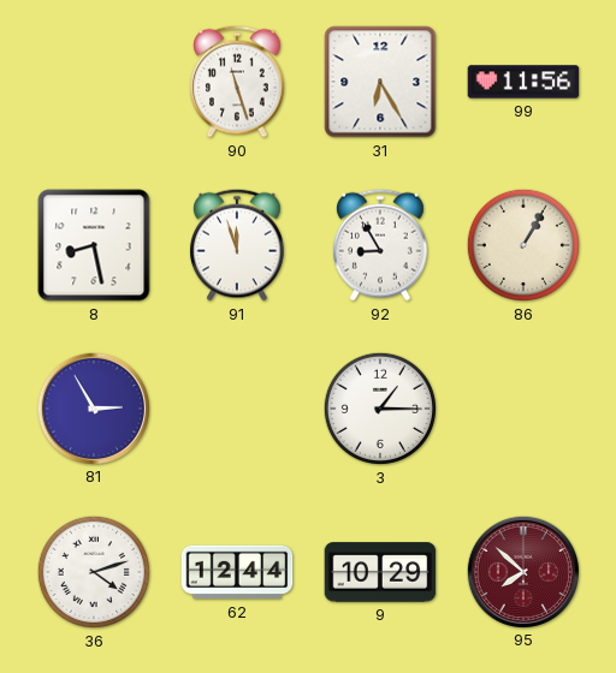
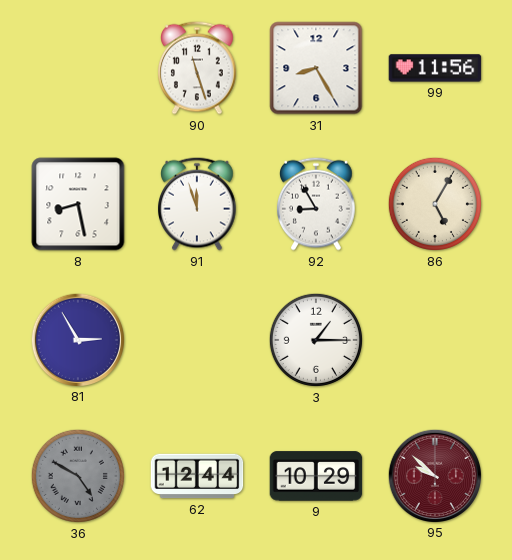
31: 6:25 -> 8:25 (316, 68)
86: 1:05 -> 5:05 (435, 204)
36: 4:12 -> 4:50 (78, 476)
36 dial: white -> grey (78, 476)
95: 7:52 -> 9:52 (434, 475)
